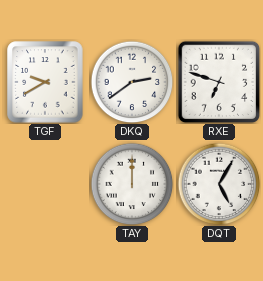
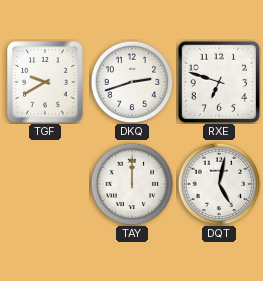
DKQ: 2:39 -> 2:42 (132, 82)
DQT: 5:05 -> 5:02 (219, 184)
